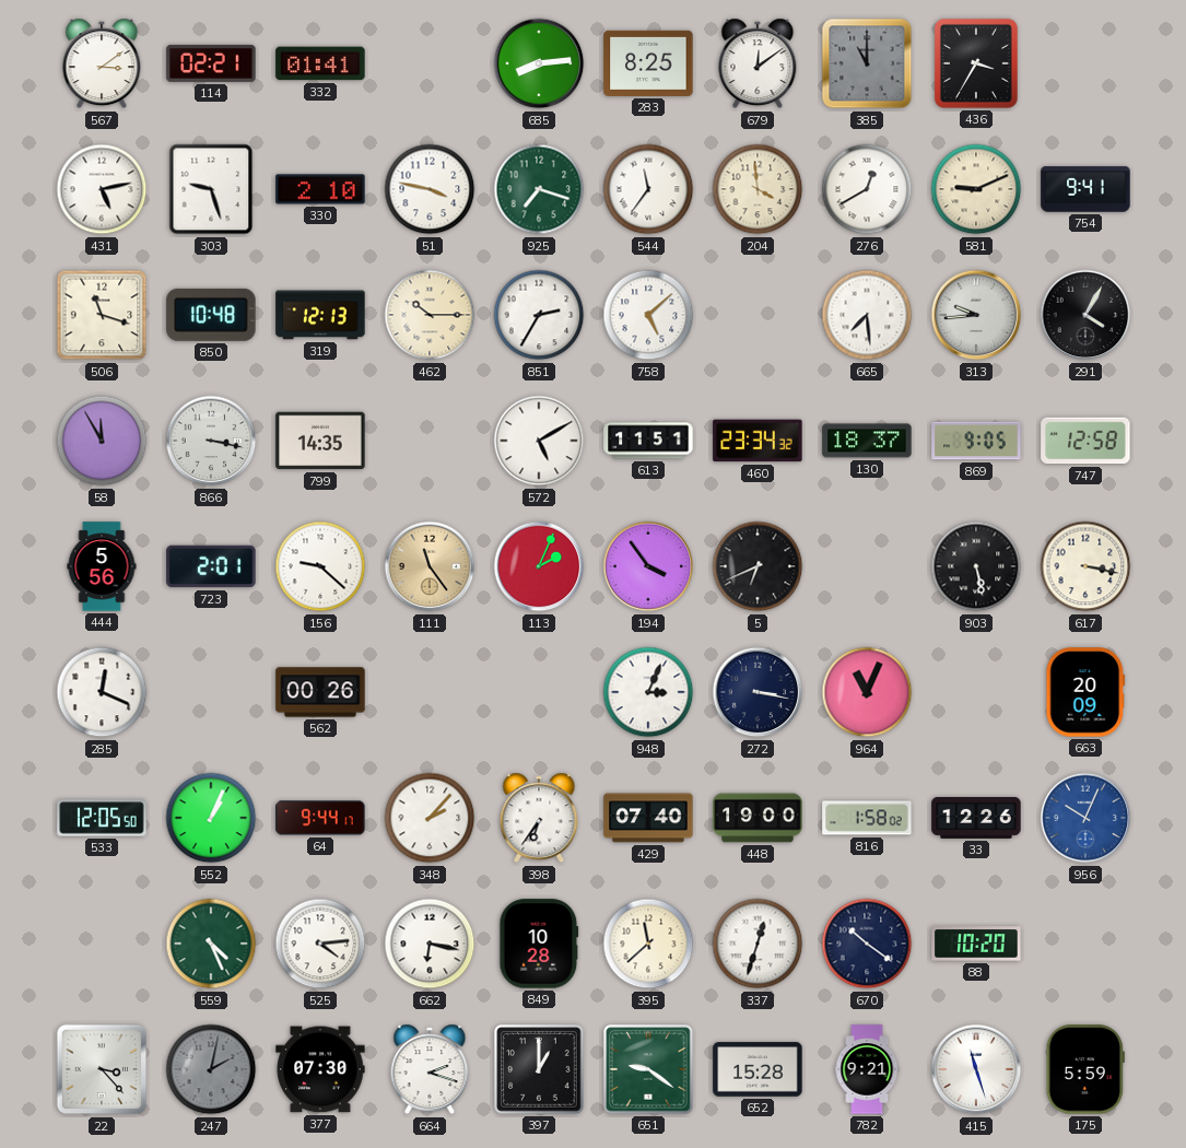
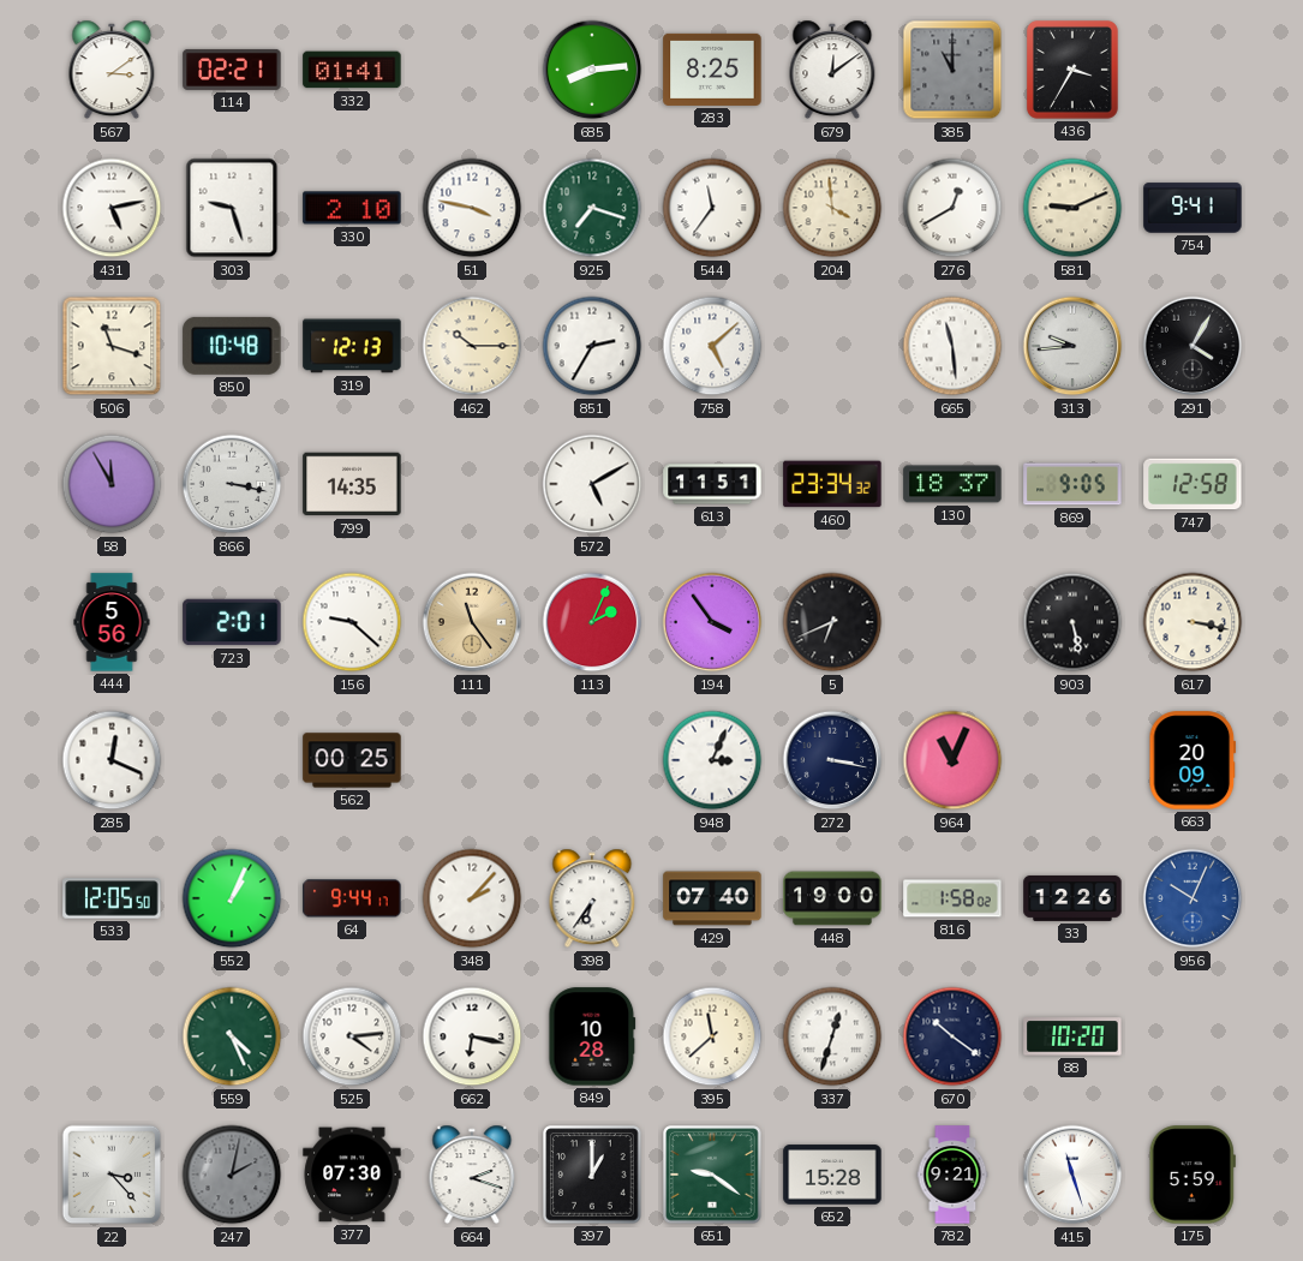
665: 7:29 -> 11:29 (952, 346)
562: 00:26 -> 00:25 (352, 760)
